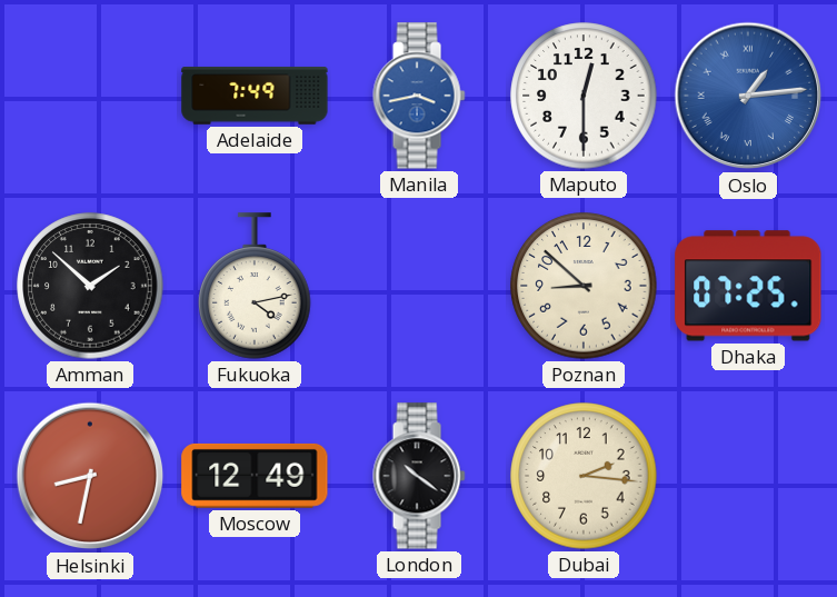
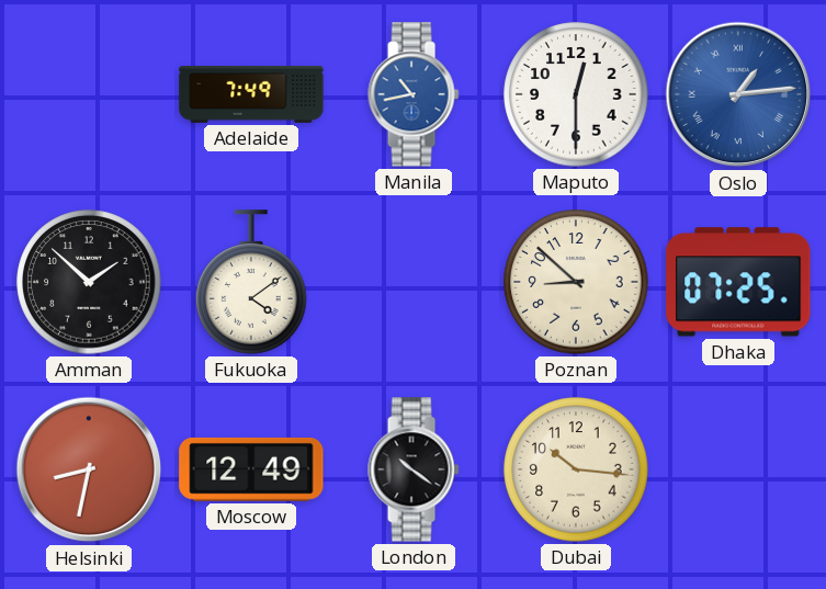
Manila: 3:43 -> 10:43 (414, 94)
Fukuoka: 4:13 -> 4:09 (251, 282)
Dubai: 2:16 -> 10:16 (576, 469)
